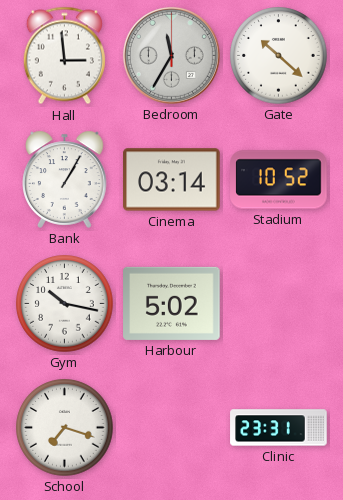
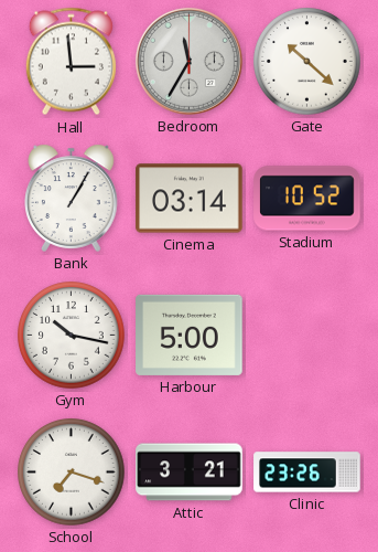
Harbour: 5:02 -> 5:00 (190, 335)
Attic: none -> 3:21 (190, 473)
Clinic: 23:31 -> 23:26 (307, 473)
